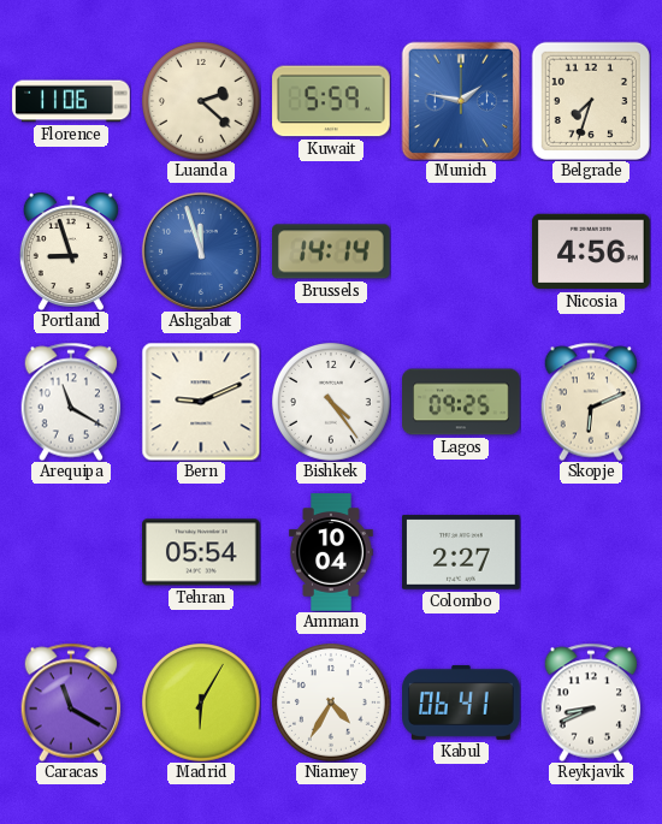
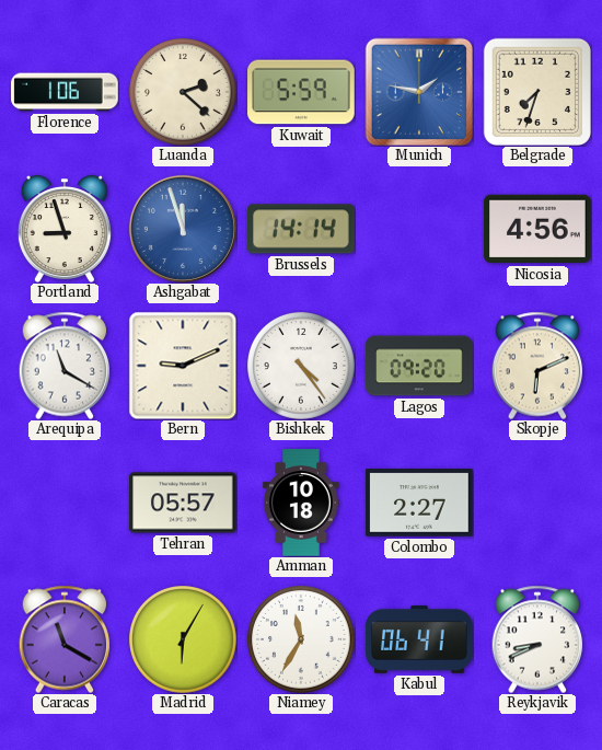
Florence: 11:06 -> 1:06 (65, 92)
Lagos: 09:25 -> 09:20 (419, 366)
Tehran: 05:54 -> 05:57 (183, 503)
Amman: 10:04 -> 10:18 (301, 503)
Niamey: 4:35 -> 11:35 (302, 641)
